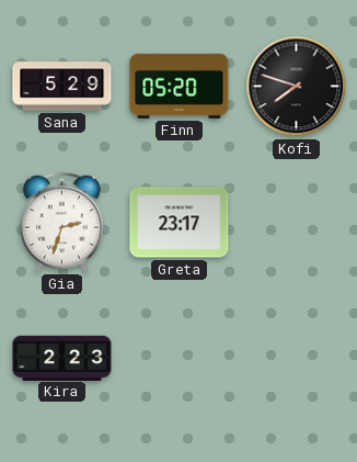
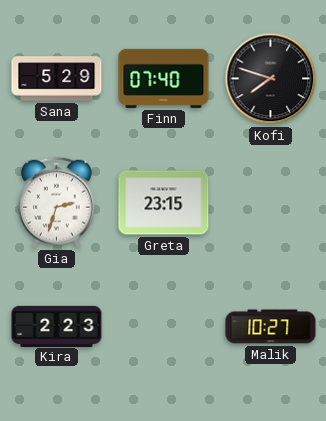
Finn: 05:20 -> 07:40 (164, 78)
Greta: 23:17 -> 23:15 (164, 203)
Malik: none -> 10:27 (271, 327)
